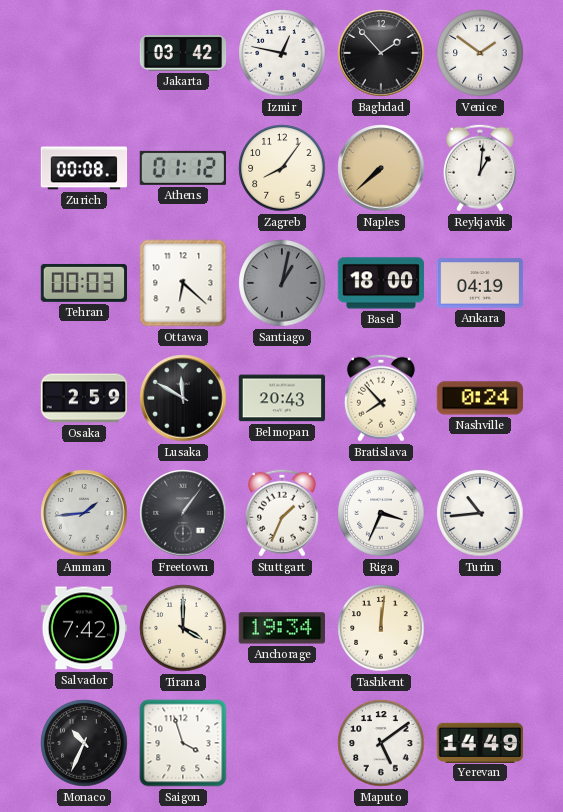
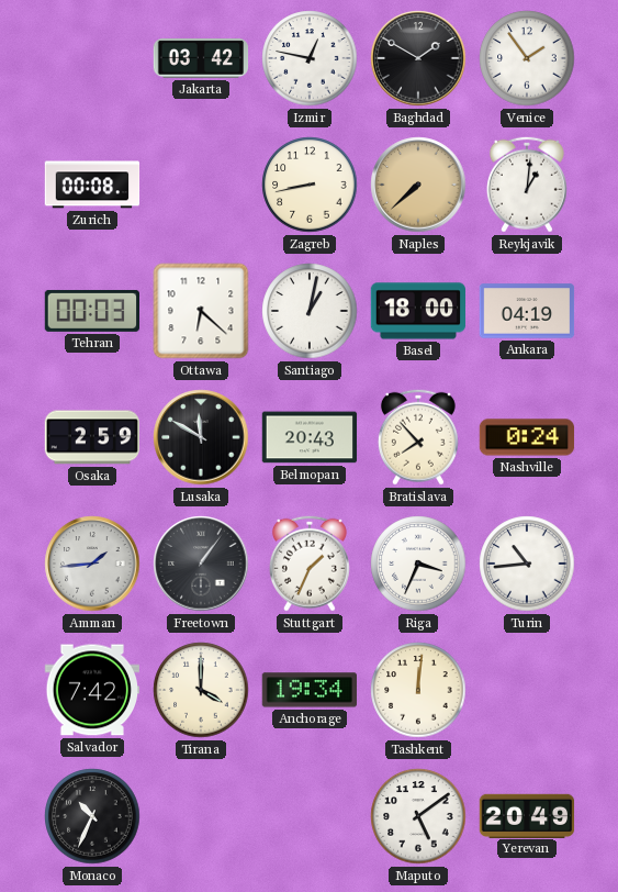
Baghdad: 1:53 -> 1:50 (418, 58)
Venice: 1:51 -> 1:54 (527, 58)
Athens: 01:12 -> none (182, 168)
Zagreb: 8:06 -> 8:43 (310, 185)
Santiago dial: grey -> white (310, 311)
Saigon: 3:57 -> none (183, 743)
Yerevan: 14:49 -> 20:49 (527, 815)
